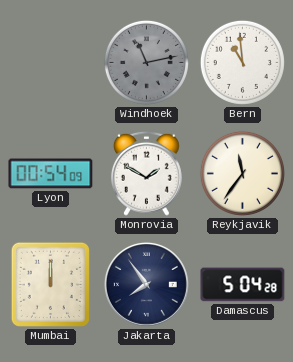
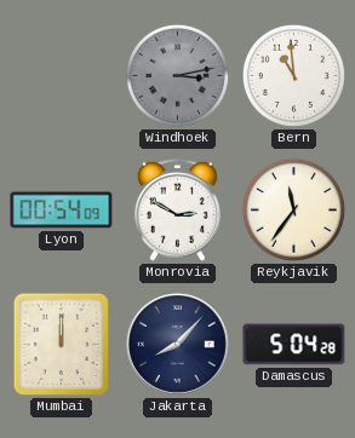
Windhoek: 11:13 -> 3:13 (177, 75)
Monrovia: 1:50 -> 2:50 (177, 209)
Jakarta: 7:54 -> 8:07 (177, 344)
